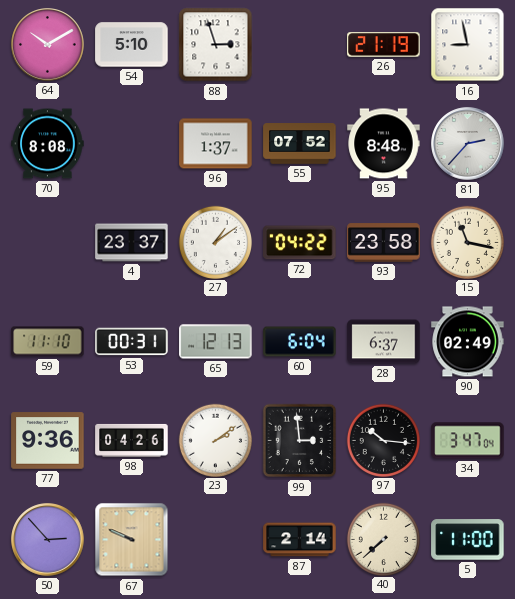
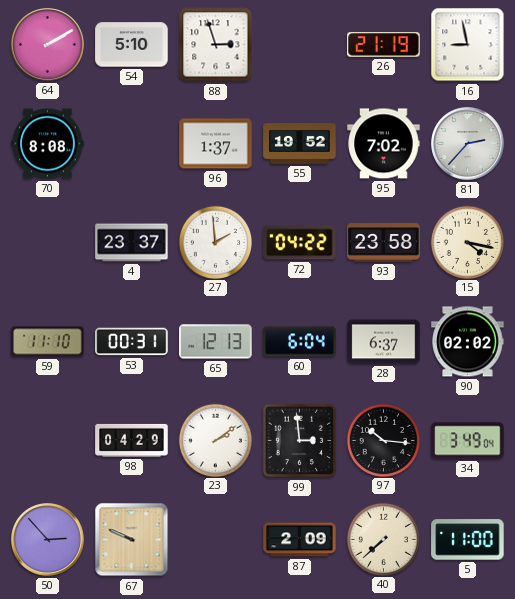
64: 10:10 -> 2:10 (48, 45)
55: 07:52 -> 19:52 (300, 144)
95: 8:48 -> 7:02 (384, 144)
27: 1:09 -> 1:59 (215, 242)
15: 11:17 -> 4:17 (467, 242)
90: 02:49 -> 02:02 (468, 342)
77: 9:36 -> none (48, 441)
98: 04:26 -> 04:29 (132, 440)
34: 3:47 -> 3:49 (468, 441)
87: 2:14 -> 2:09 (300, 540)
